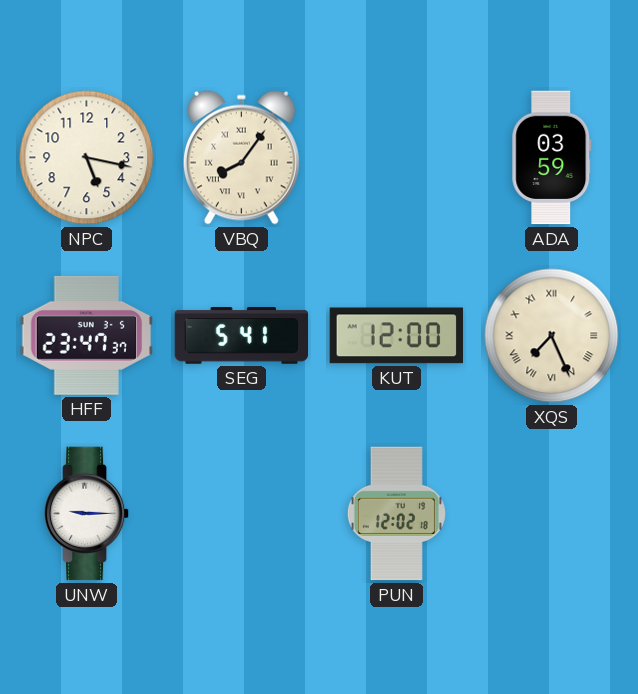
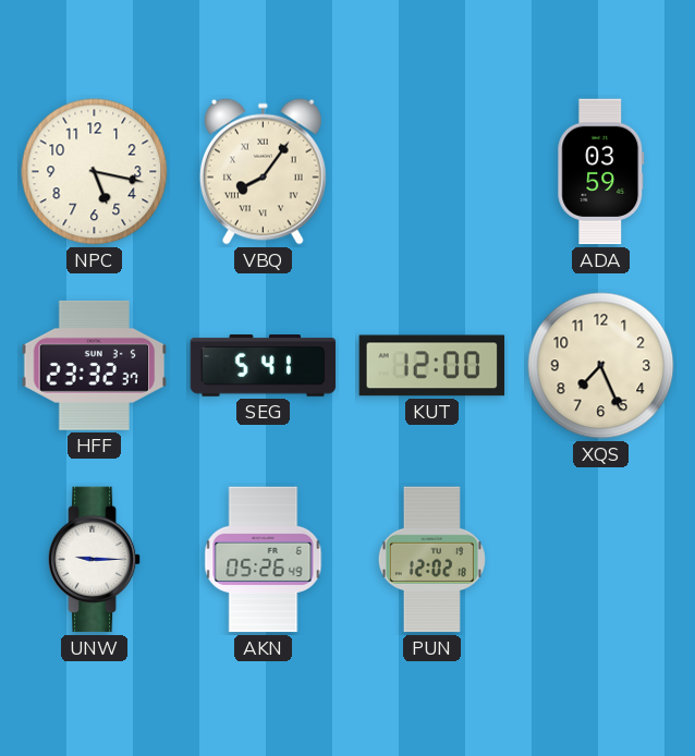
HFF: 23:47 -> 23:32 (95, 365)
XQS numerals: Roman -> Arabic (601, 366)
AKN: none -> 05:26 (264, 560)
